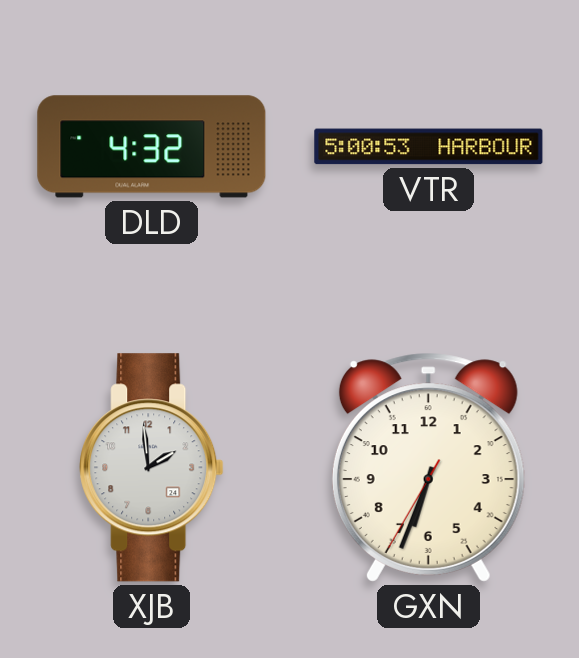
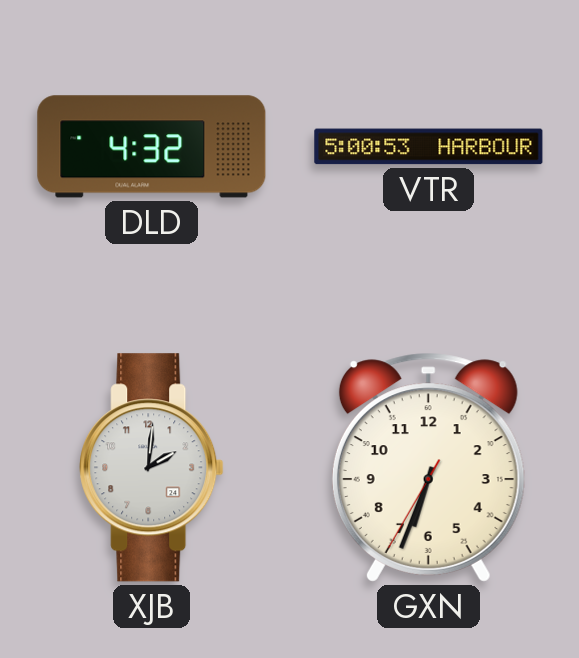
XJB: 1:59 -> 2:01 (152, 468)
